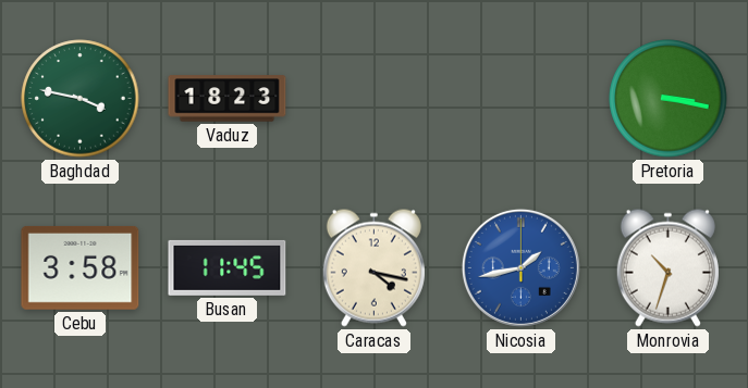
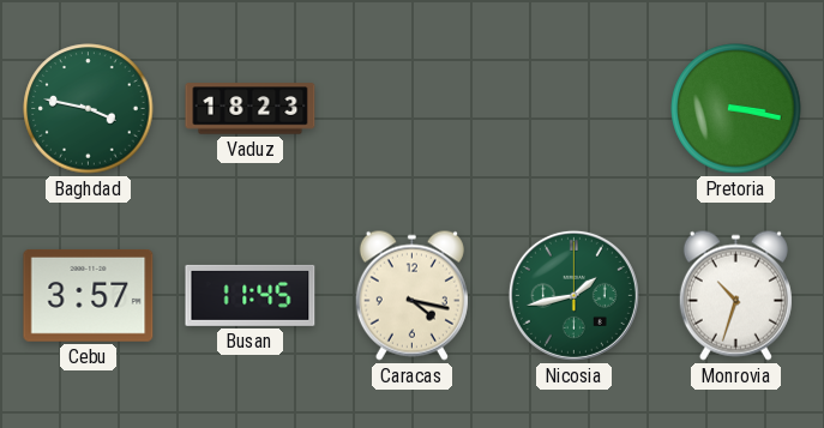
Cebu: 3:58 -> 3:57 (89, 295)
Nicosia dial: blue -> green (573, 295)
